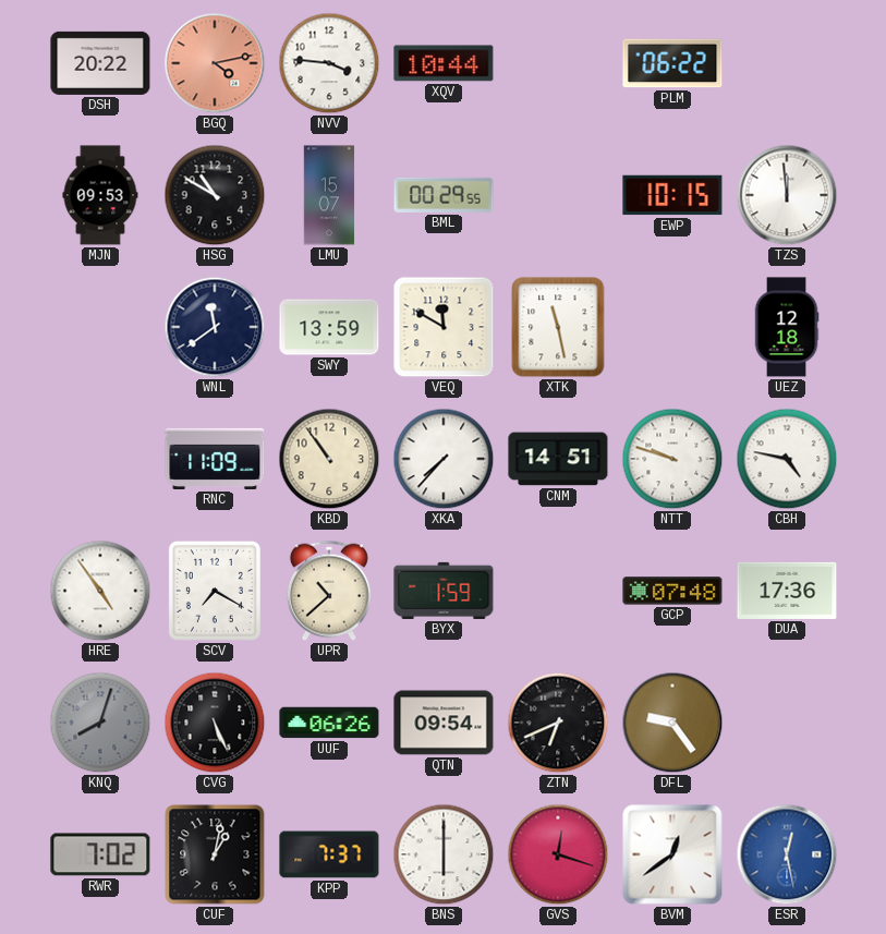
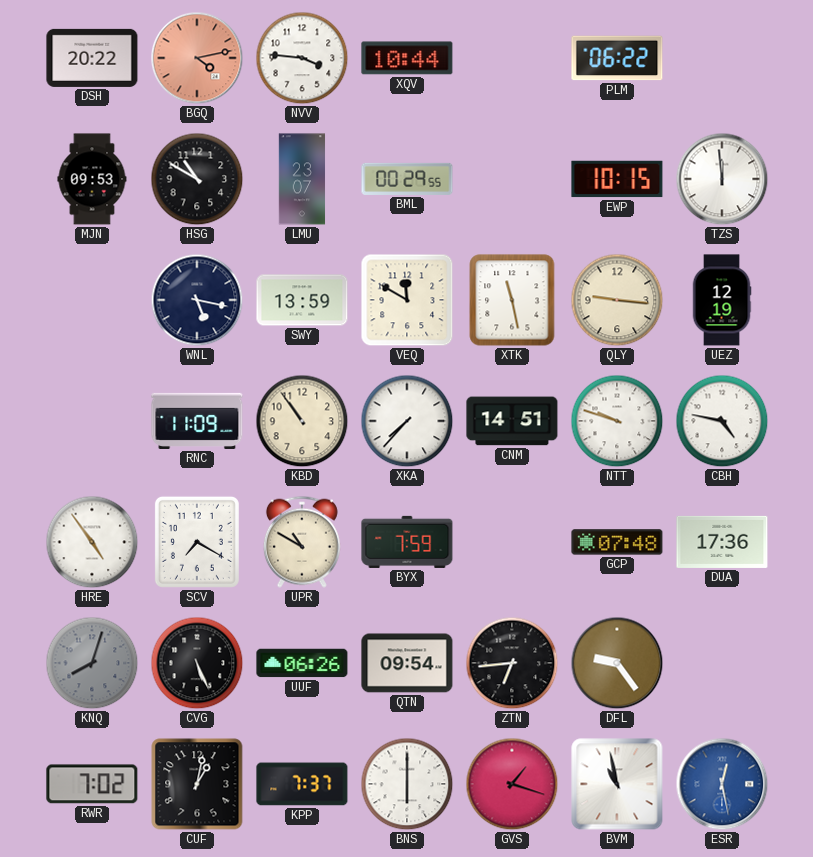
LMU: 15:07 -> 23:07 (302, 179)
WNL: 11:39 -> 5:17 (197, 300)
QLY: none -> 9:16 (617, 300)
UEZ: 12:18 -> 12:19 (722, 300)
UPR: 10:38 -> 10:50 (302, 542)
BYX: 1:59 -> 7:59 (407, 542)
ZTN: 6:41 -> 6:44 (512, 663)
GVS: 12:18 -> 1:18 (512, 784)
BVM: 12:39 -> 10:58 (617, 784)
